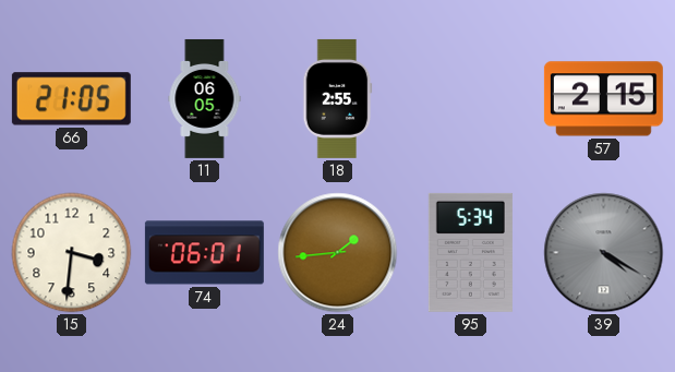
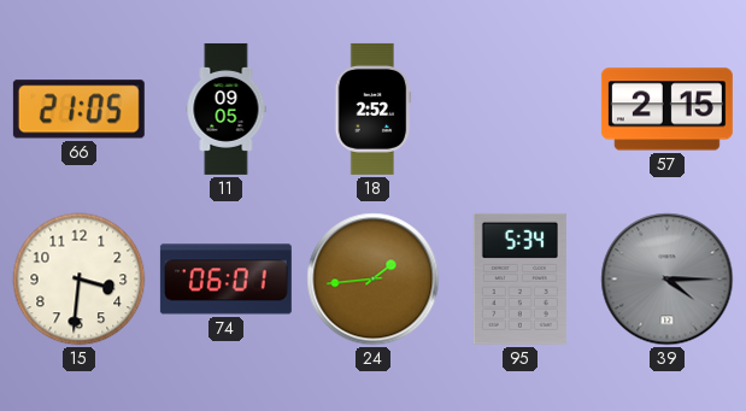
11: 06:05 -> 09:05 (227, 108)
18: 2:55 -> 2:52 (374, 108)
39: 4:20 -> 4:15 (668, 280)
